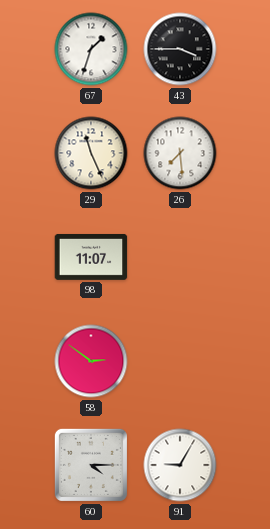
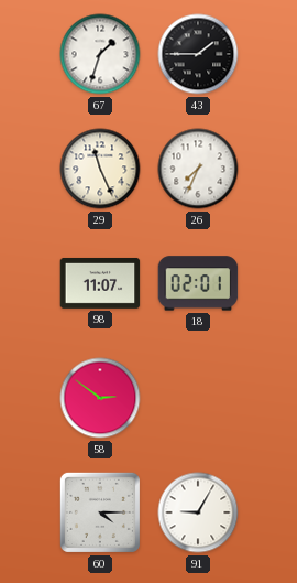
43: 3:45 -> 1:45 (198, 54)
26: 7:29 -> 7:34 (198, 169)
18: none -> 02:01 (198, 283)
